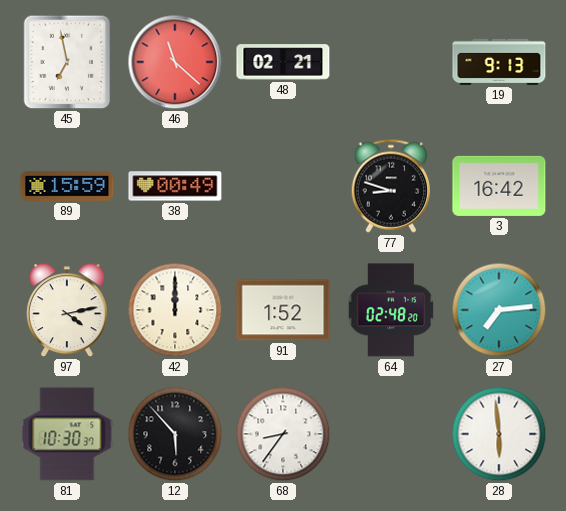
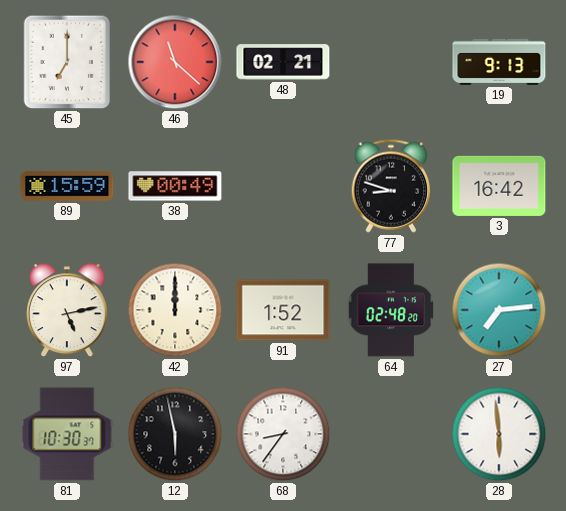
45: 6:58 -> 7:00 (67, 62)
97: 4:13 -> 5:13 (67, 311)
12: 5:53 -> 5:58 (175, 434)
